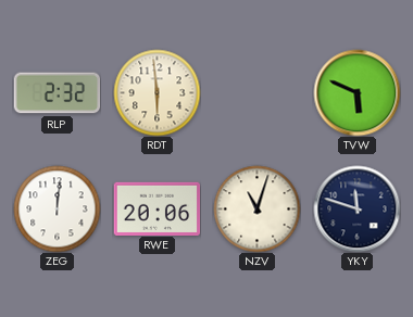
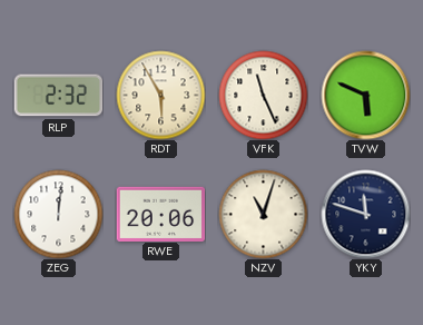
RDT: 5:59 -> 5:55 (160, 95)
VFK: none -> 11:26 (263, 95)
